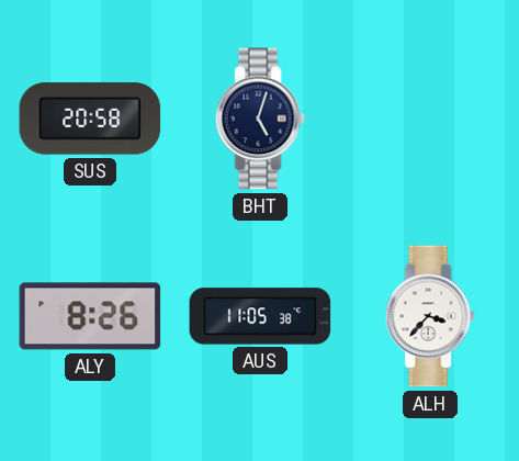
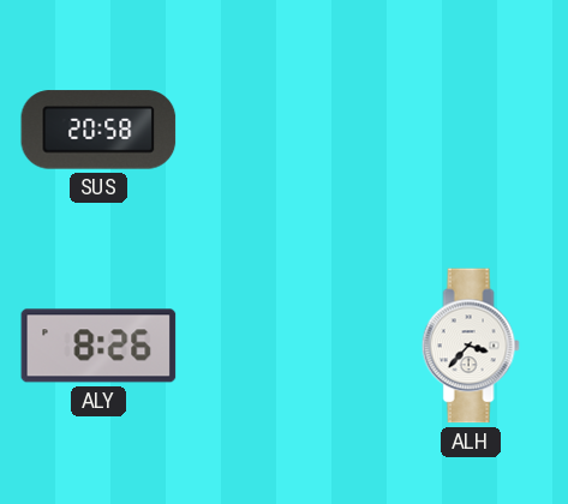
BHT: 5:03 -> none (260, 119)
AUS: 11:05 -> none (260, 316)
